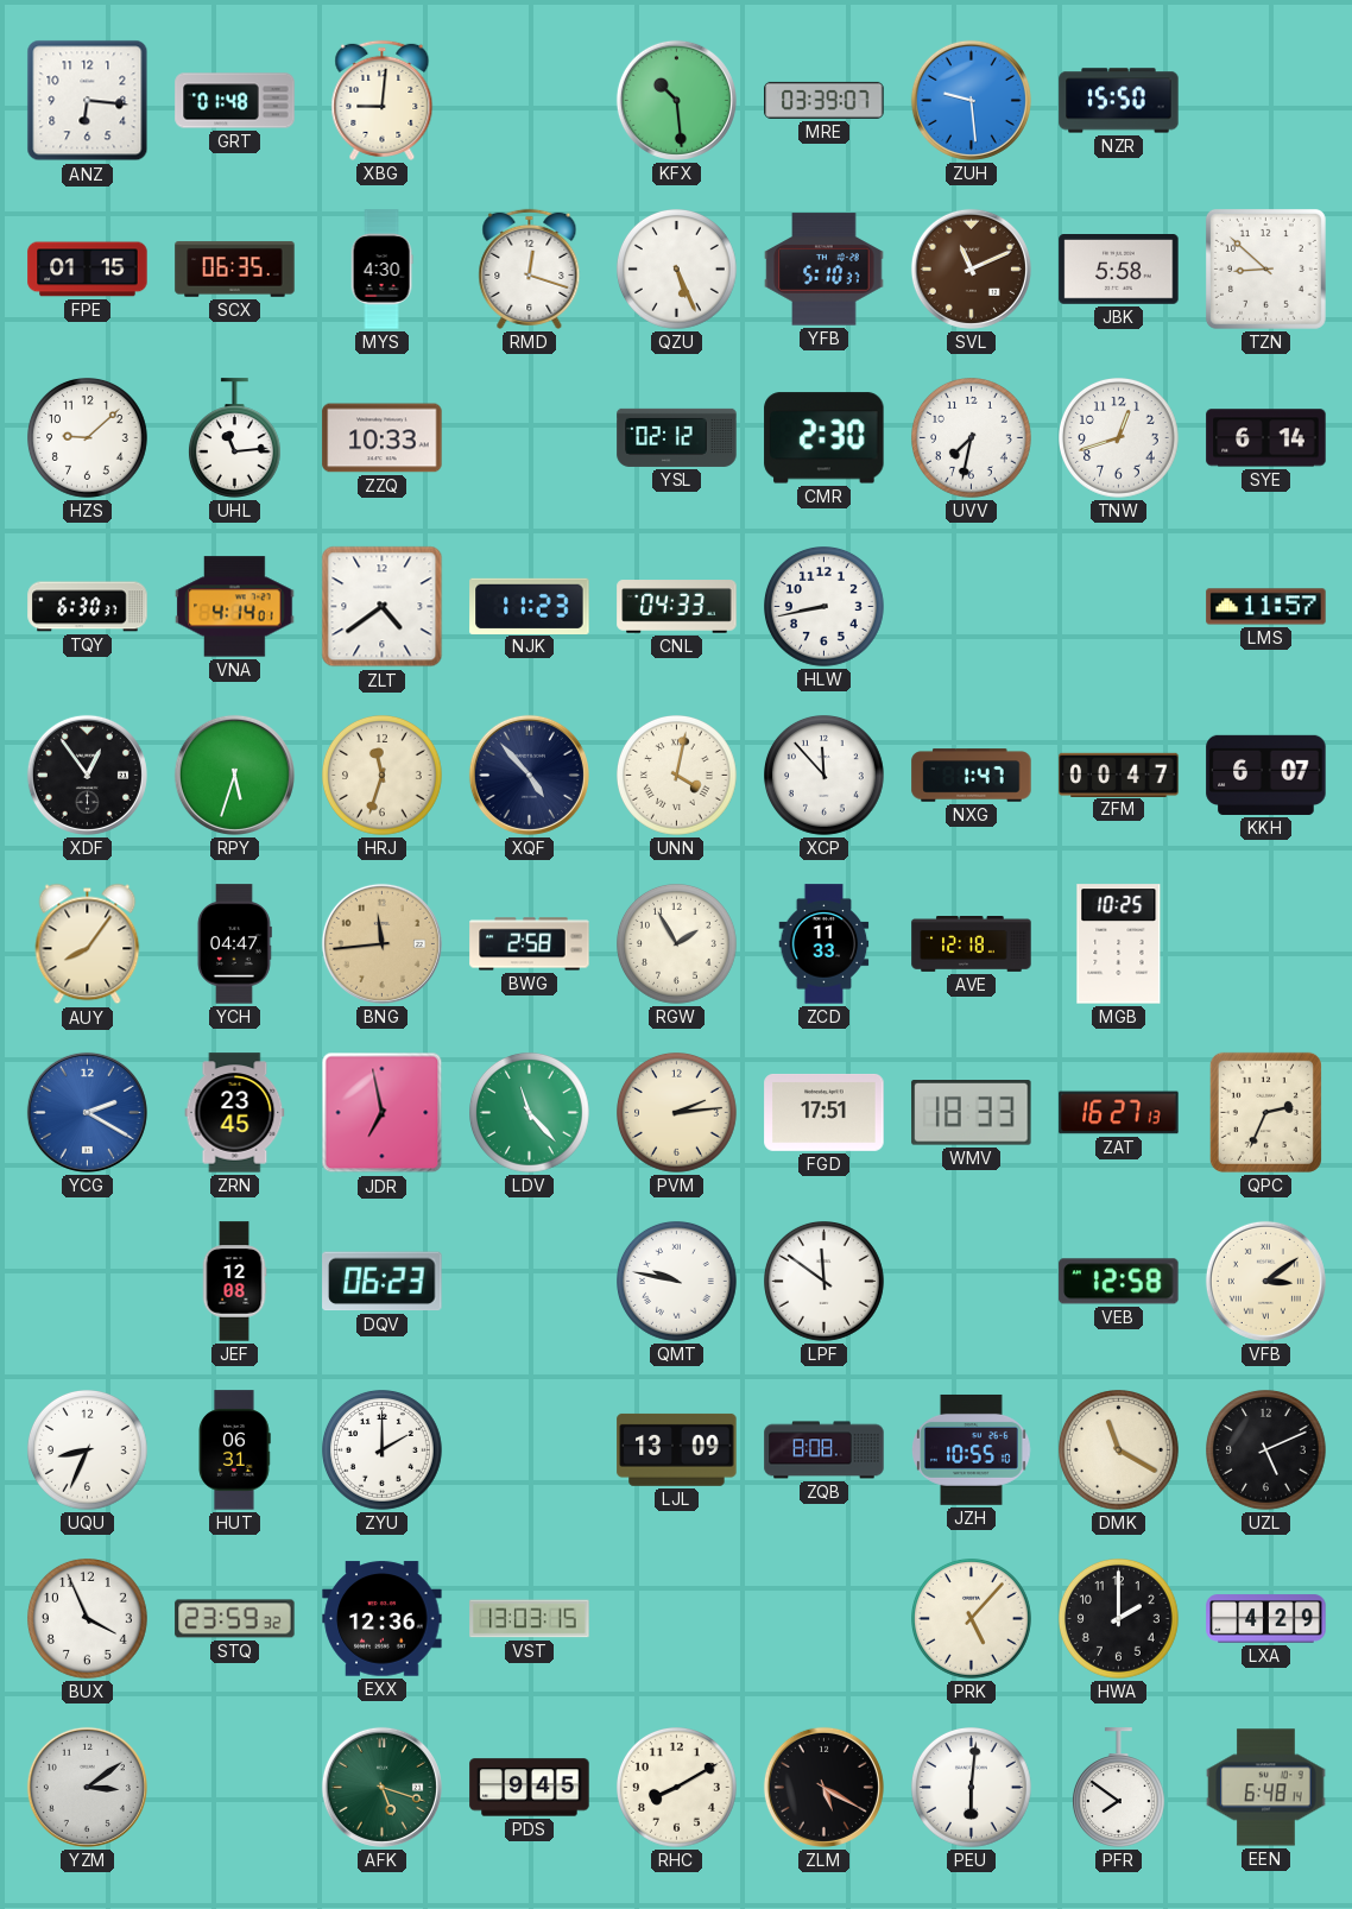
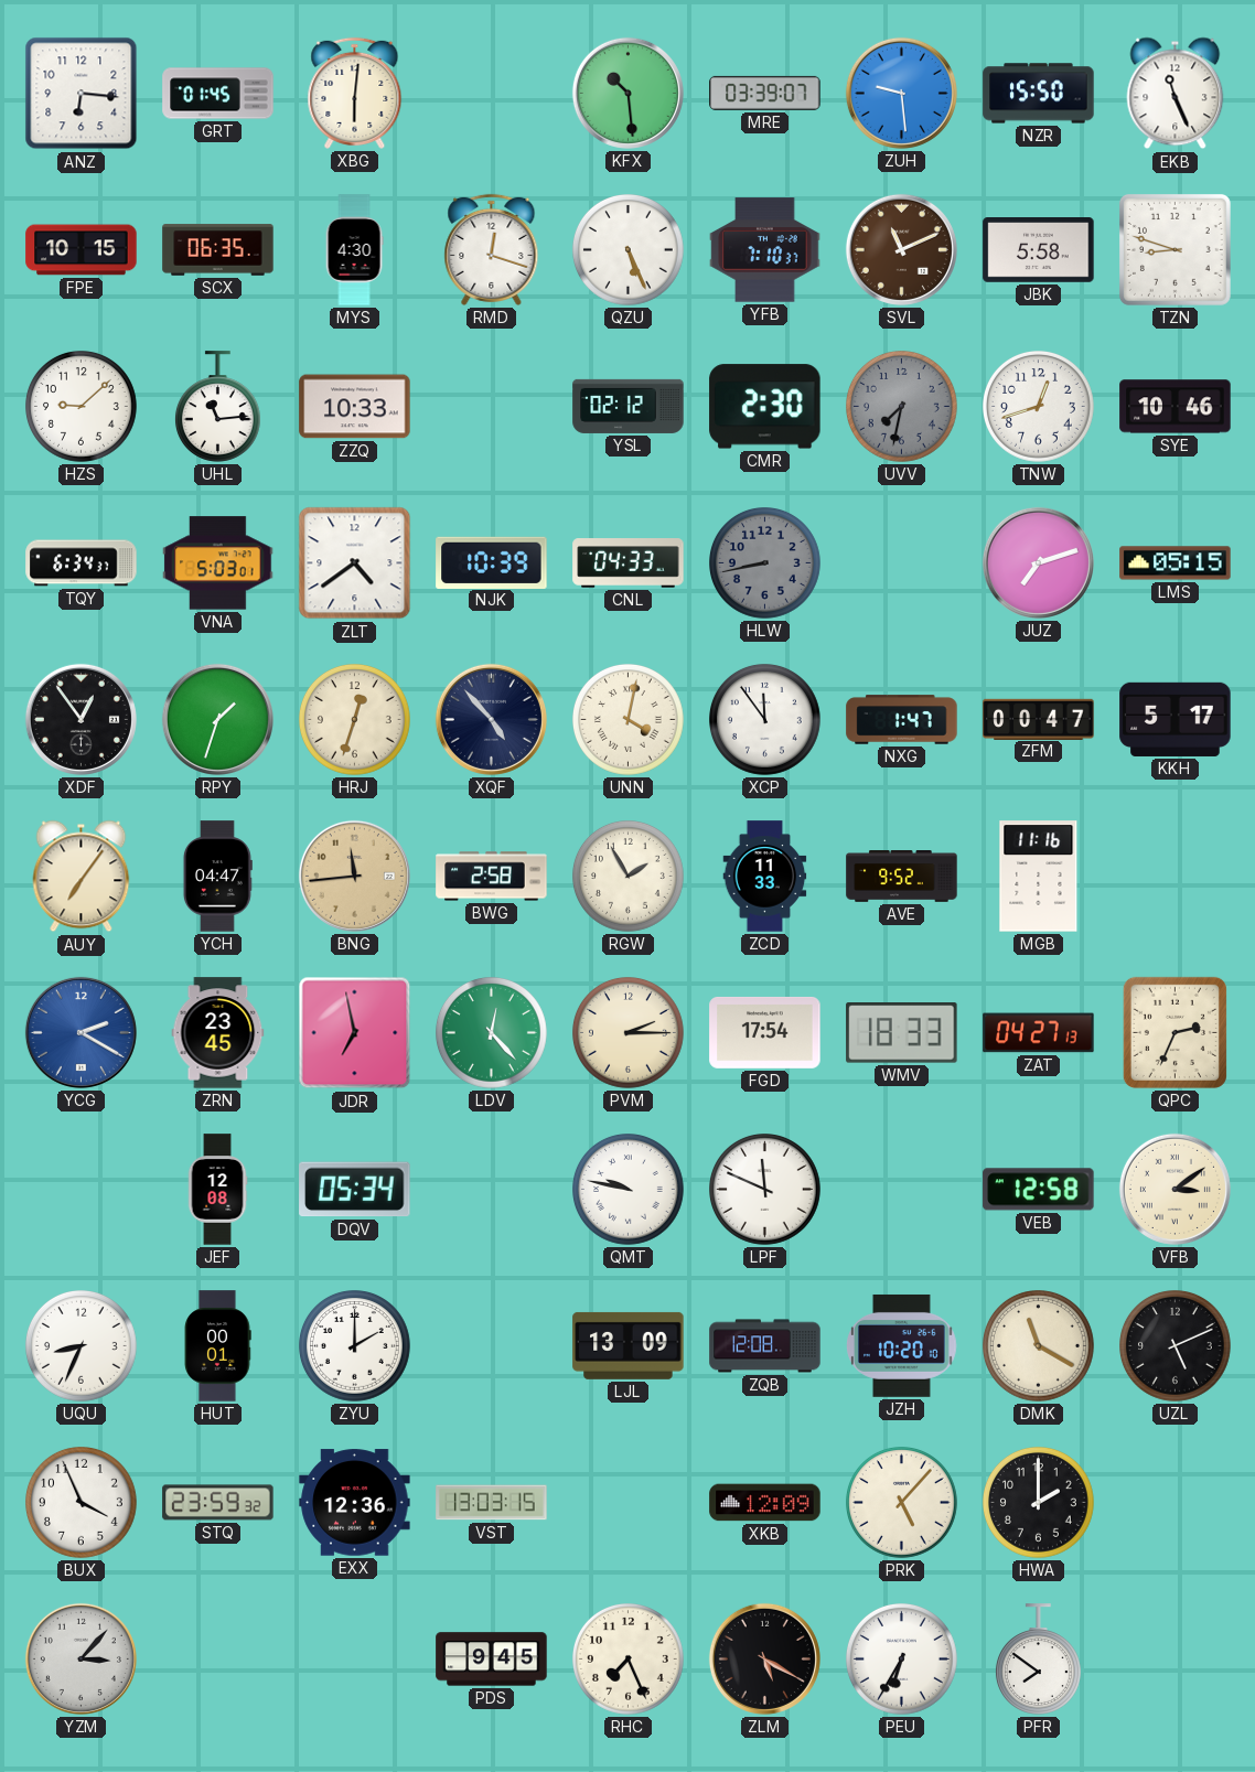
GRT: 01:48 -> 01:45 (218, 94)
XBG: 9:01 -> 6:01 (355, 93)
EKB: none -> 11:26 (1176, 94)
FPE: 01:15 -> 10:15 (82, 250)
YFB: 5:10 -> 7:10 (765, 250)
TZN: 8:52 -> 8:48 (1174, 249)
UVV dial: white -> grey (902, 407)
SYE: 6:14 -> 10:46 (1176, 407)
TQY: 6:30 -> 6:34 (82, 563)
VNA: 4:14 -> 5:03 (218, 563)
NJK: 11:23 -> 10:39 (492, 562)
HLW dial: white -> grey (765, 563)
JUZ: none -> 7:12 (1038, 562)
LMS: 11:57 -> 05:15 (1176, 563)
RPY: 5:33 -> 1:33 (217, 719)
HRJ: 11:33 -> 12:33 (355, 720)
XCP: 11:53 -> 11:54 (765, 720)
KKH: 6:07 -> 5:17 (1176, 719)
AUY: 8:06 -> 7:06 (82, 877)
AVE: 12:18 -> 9:52 (902, 877)
MGB: 10:25 -> 11:16 (1039, 877)
LDV: 11:23 -> 12:23 (492, 1033)
PVM: 2:14 -> 2:15 (629, 1033)
FGD: 17:51 -> 17:54 (765, 1032)
ZAT: 16:27 -> 04:27 (1039, 1033)
DQV: 06:23 -> 05:34 (355, 1190)
LPF: 11:51 -> 11:49 (765, 1190)
HUT: 06:31 -> 00:01 (217, 1346)
ZQB: 8:08 -> 12:08 (765, 1346)
JZH: 10:55 -> 10:20 (902, 1346)
XKB: none -> 12:09 (765, 1503)
LXA: 4:29 -> none (1266, 1619)
YZM: 3:09 -> 3:07 (81, 1658)
AFK: 5:18 -> none (381, 1787)
RHC: 8:10 -> 7:26 (629, 1660)
PEU: 6:01 -> 6:35 (902, 1660)
EEN: 6:48 -> none (1266, 1788)
